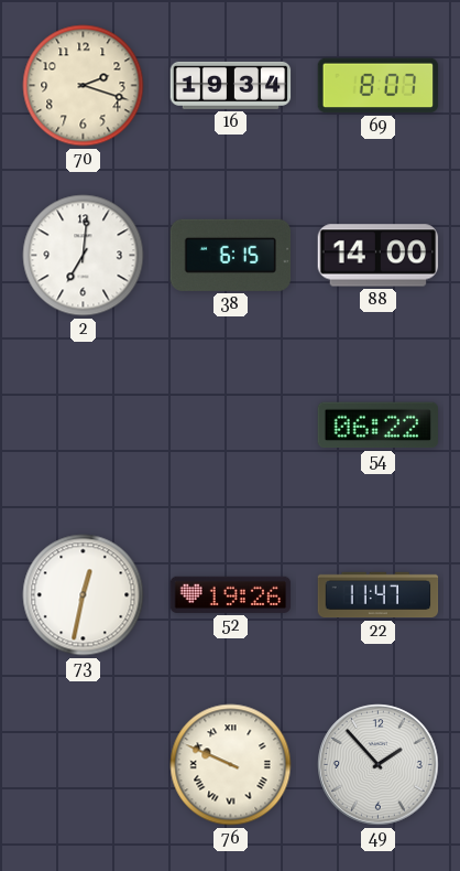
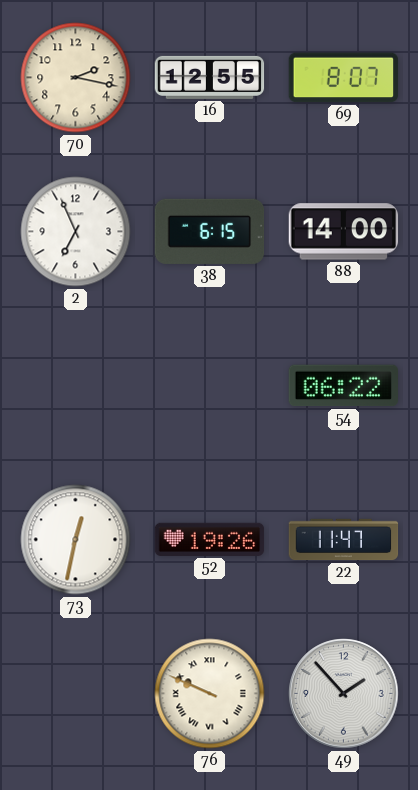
70: 2:18 -> 2:17 (76, 78)
16: 19:34 -> 12:55 (210, 77)
2: 7:01 -> 6:56 (76, 232)
